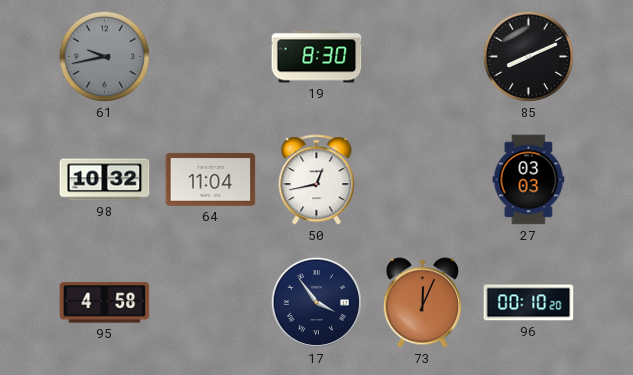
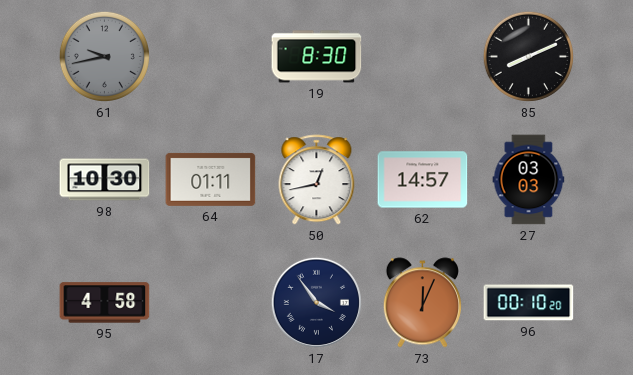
98: 10:32 -> 10:30 (105, 180)
64: 11:04 -> 01:11 (211, 179)
62: none -> 14:57 (423, 180)
